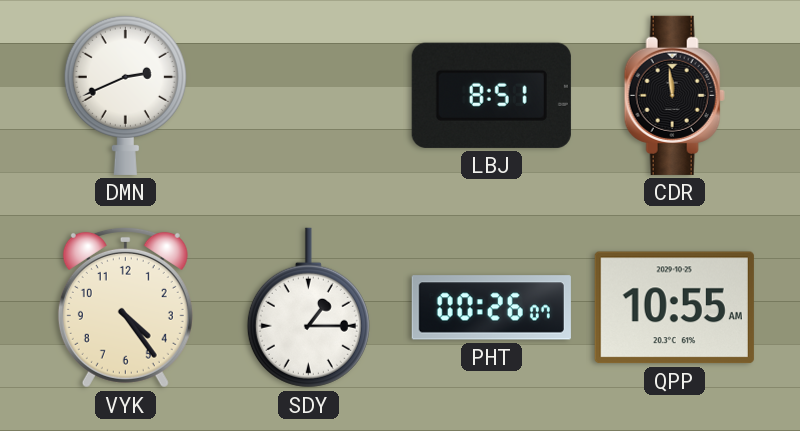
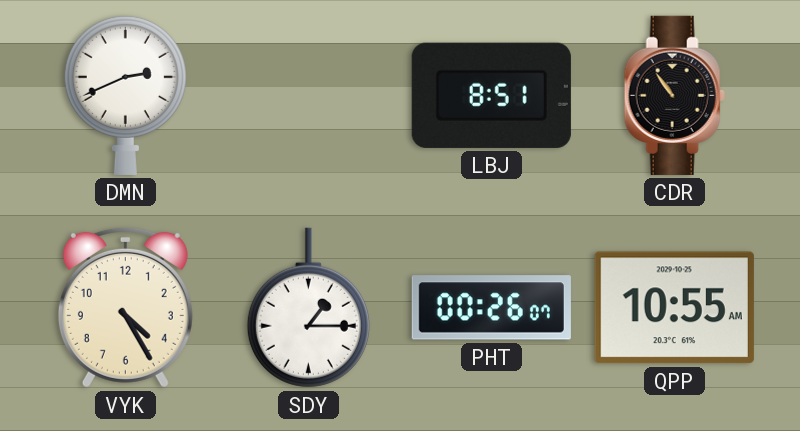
CDR: 11:59 -> 10:54 (674, 95)
VYK: 4:24 -> 4:25 (125, 307)
